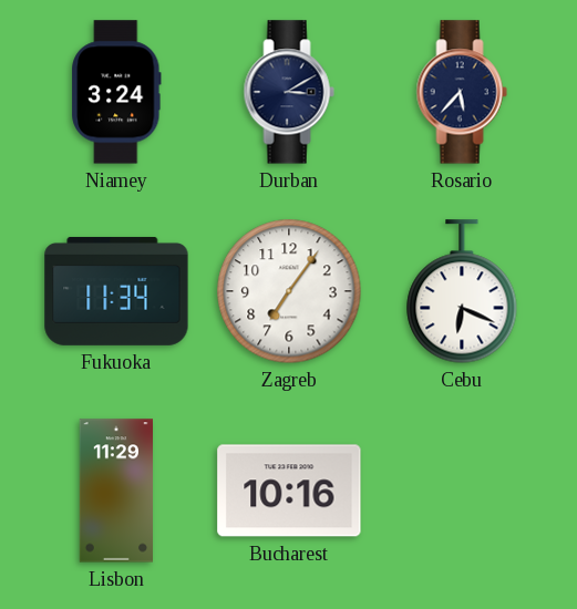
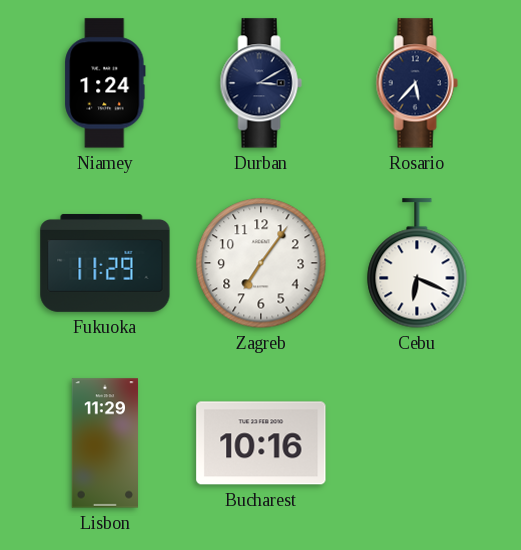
Niamey: 3:24 -> 1:24 (105, 83)
Fukuoka: 11:34 -> 11:29 (105, 263)
